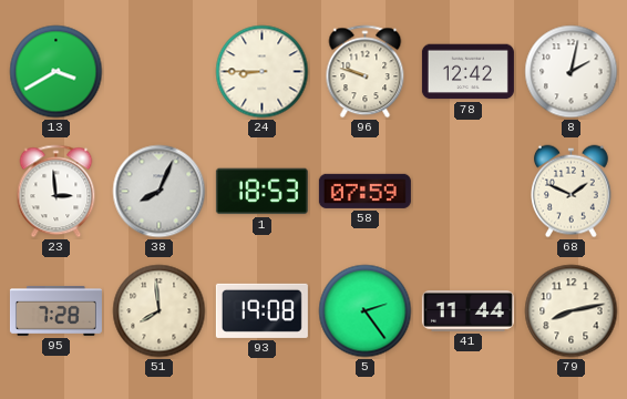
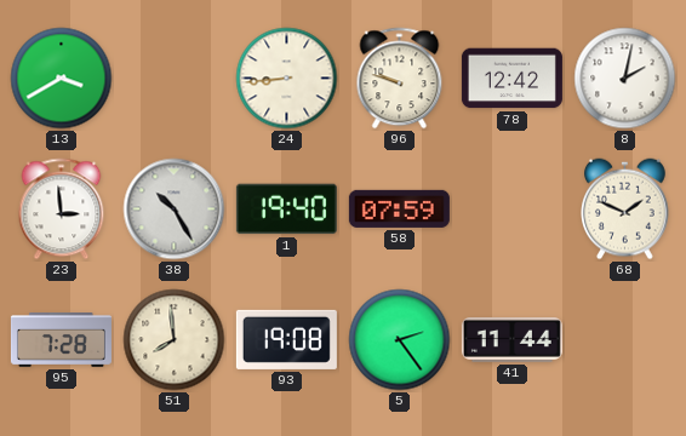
24: 8:45 -> 8:44 (287, 79)
38: 8:04 -> 10:25 (175, 210)
1: 18:53 -> 19:40 (286, 210)
79: 8:13 -> none (572, 311)
